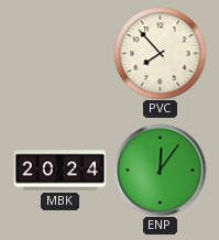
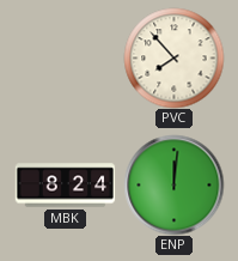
MBK: 20:24 -> 8:24 (65, 186)
ENP: 12:06 -> 12:01 (173, 184)
